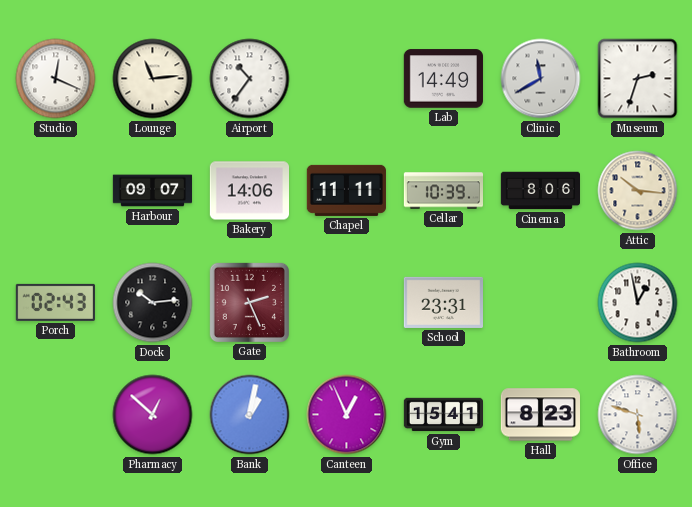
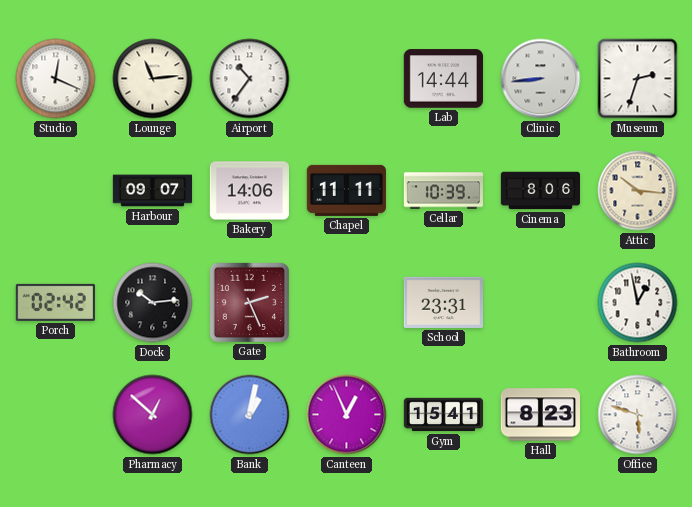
Lab: 14:49 -> 14:44 (443, 79)
Clinic: 11:40 -> 8:44 (541, 79)
Porch: 02:43 -> 02:42 (55, 302)
